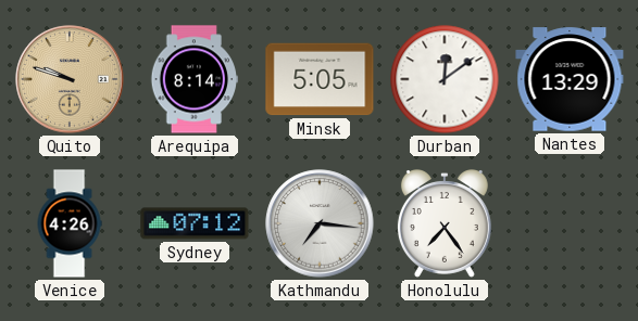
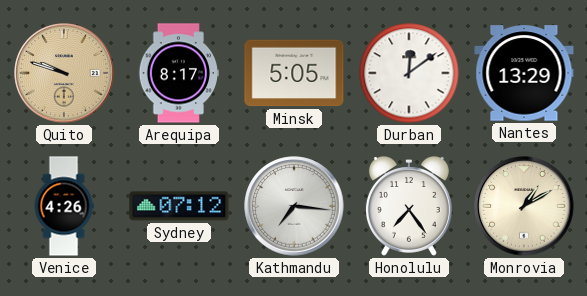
Arequipa: 8:14 -> 8:17 (179, 73)
Monrovia: none -> 1:10 (524, 206)
